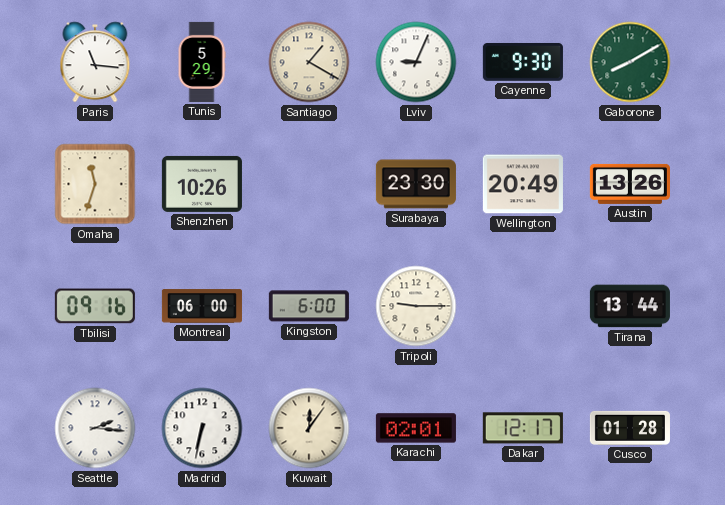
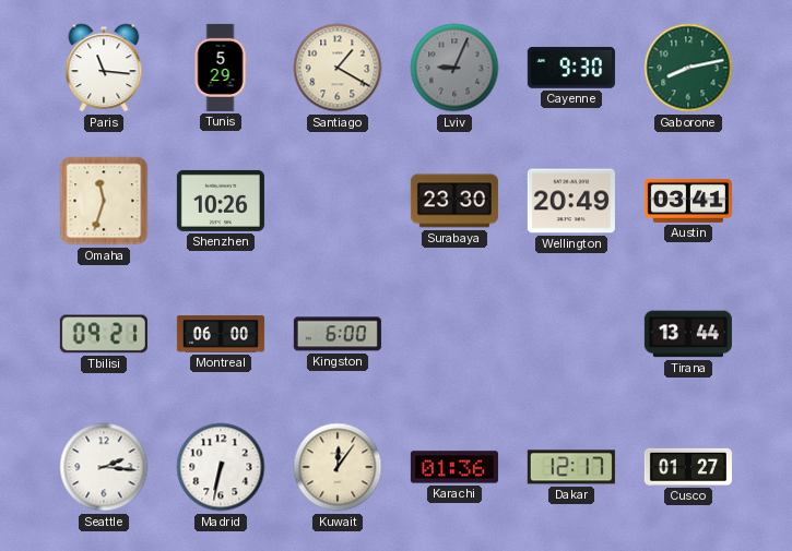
Lviv dial: white -> grey (454, 68)
Gaborone: 8:10 -> 8:13 (688, 68)
Austin: 13:26 -> 03:41 (688, 201)
Tbilisi: 09:16 -> 09:21 (104, 334)
Tripoli: 9:15 -> none (416, 306)
Karachi: 02:01 -> 01:36 (454, 467)
Cusco: 01:28 -> 01:27 (688, 467)
